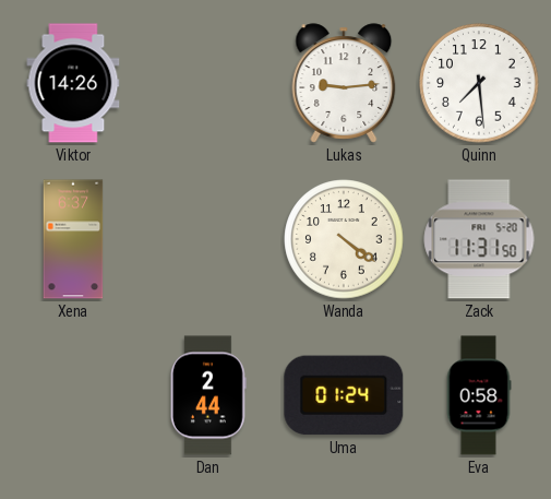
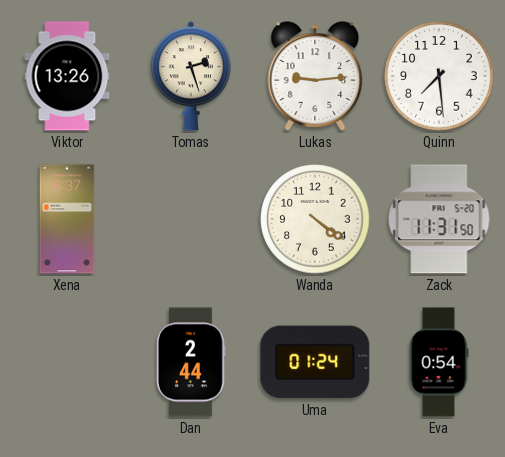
Viktor: 14:26 -> 13:26 (67, 76)
Tomas: none -> 2:27 (191, 76)
Eva: 0:58 -> 0:54 (439, 362)
